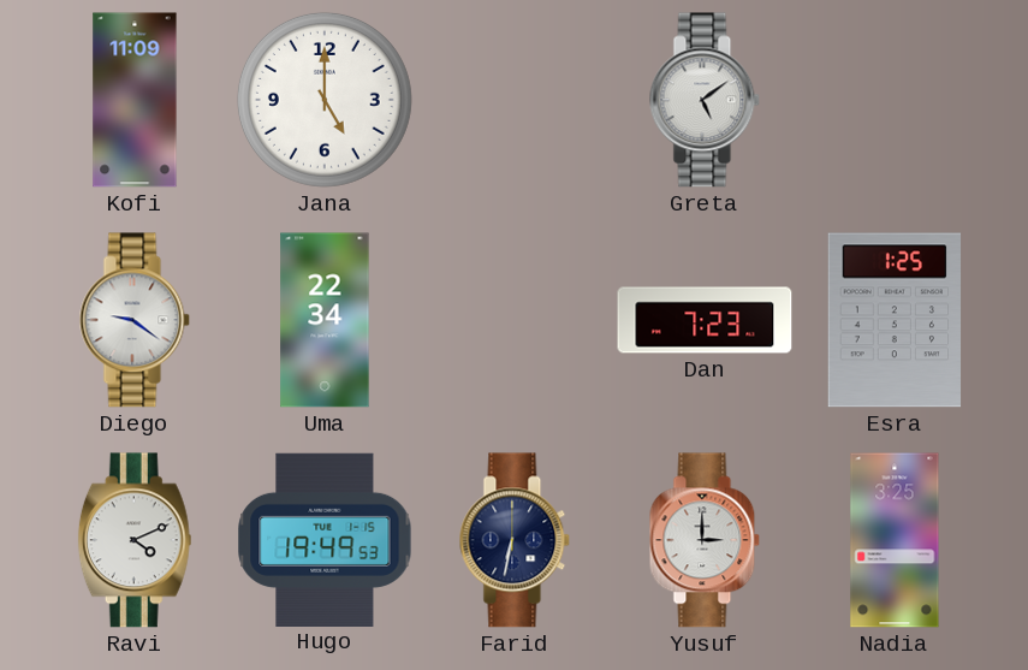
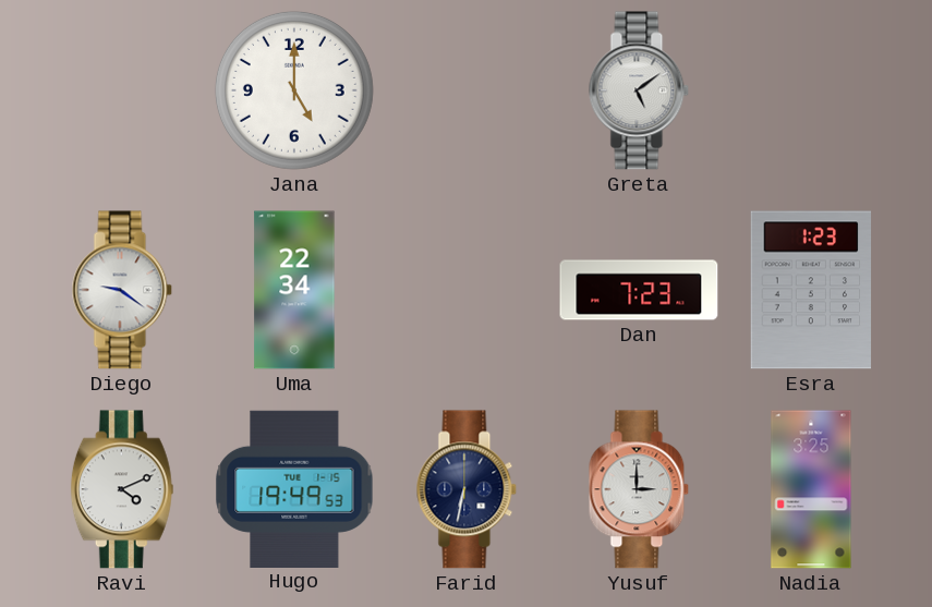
Kofi: 11:09 -> none (135, 100)
Esra: 1:25 -> 1:23 (811, 290)
